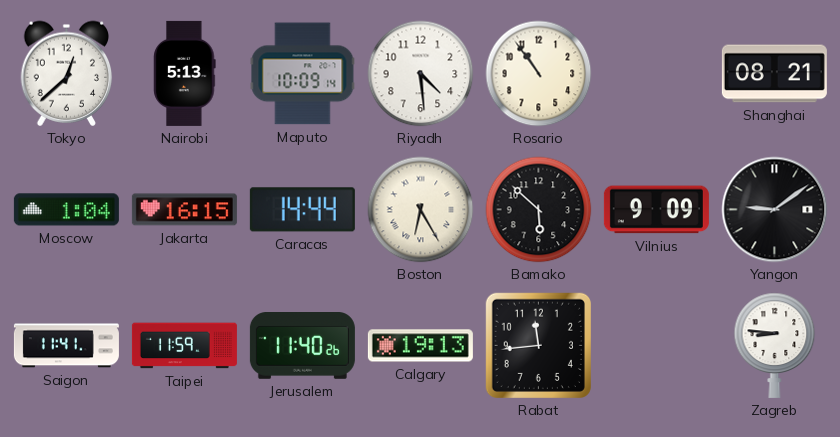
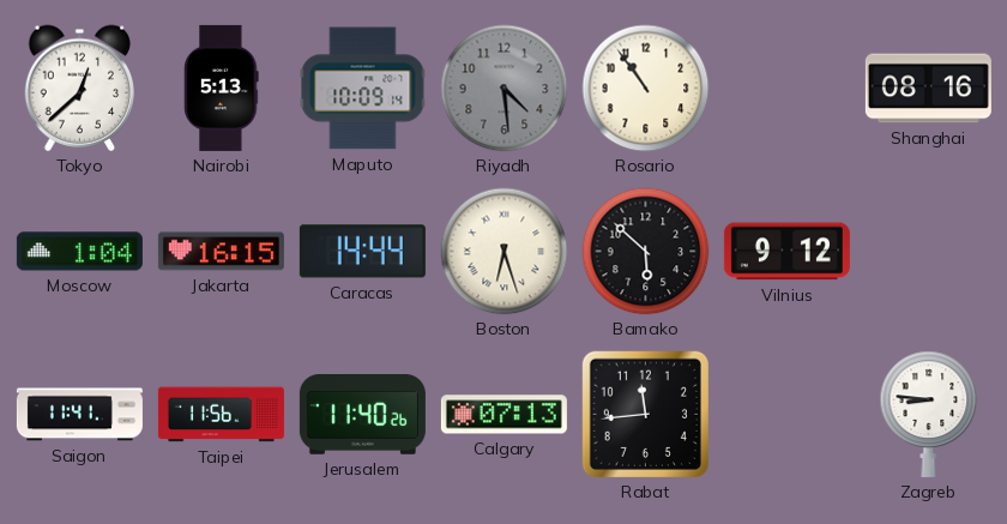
Riyadh dial: white -> grey (505, 89)
Shanghai: 08:21 -> 08:16 (928, 89)
Boston: 6:25 -> 6:27 (505, 252)
Vilnius: 9:09 -> 9:12 (786, 252)
Yangon: 9:09 -> none (775, 210)
Taipei: 11:59 -> 11:56 (221, 415)
Calgary: 19:13 -> 07:13 (503, 415)
